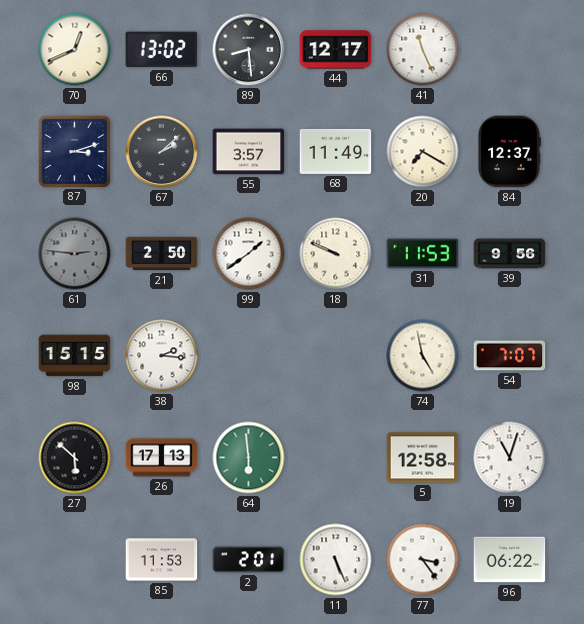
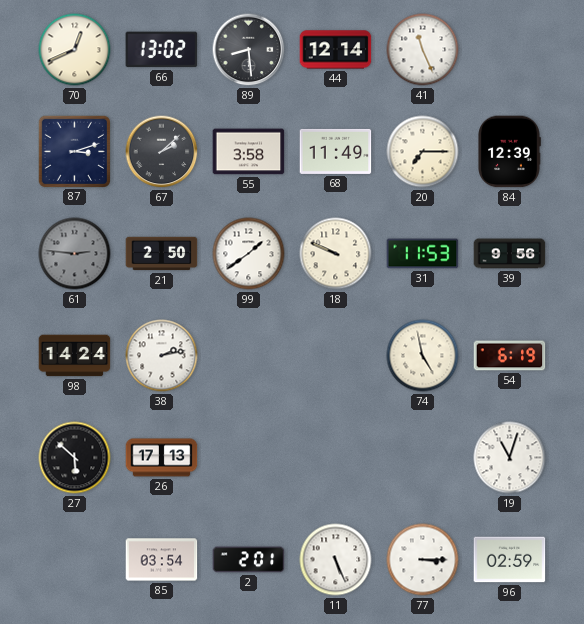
44: 12:17 -> 12:14 (336, 50)
55: 3:57 -> 3:58 (249, 152)
20: 7:20 -> 7:15 (423, 152)
84: 12:37 -> 12:39 (509, 152)
98: 15:15 -> 14:24 (75, 356)
38: 2:16 -> 2:13 (162, 356)
54: 7:07 -> 6:19 (510, 356)
64: 5:59 -> none (249, 458)
5: 12:58 -> none (423, 458)
85: 11:53 -> 03:54 (162, 560)
77: 3:24 -> 3:15 (423, 560)
96: 06:22 -> 02:59 (510, 560)
